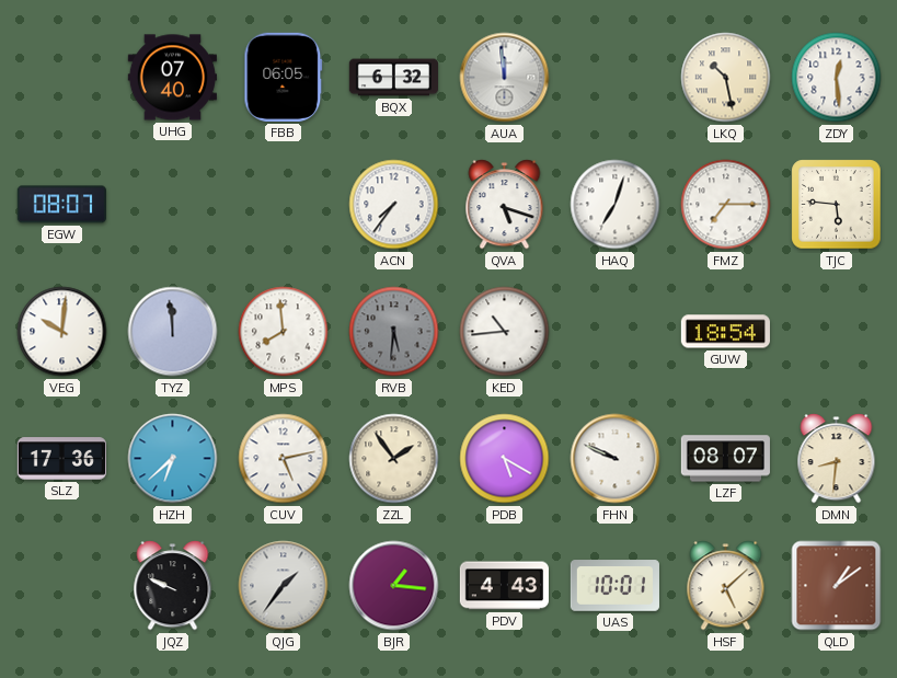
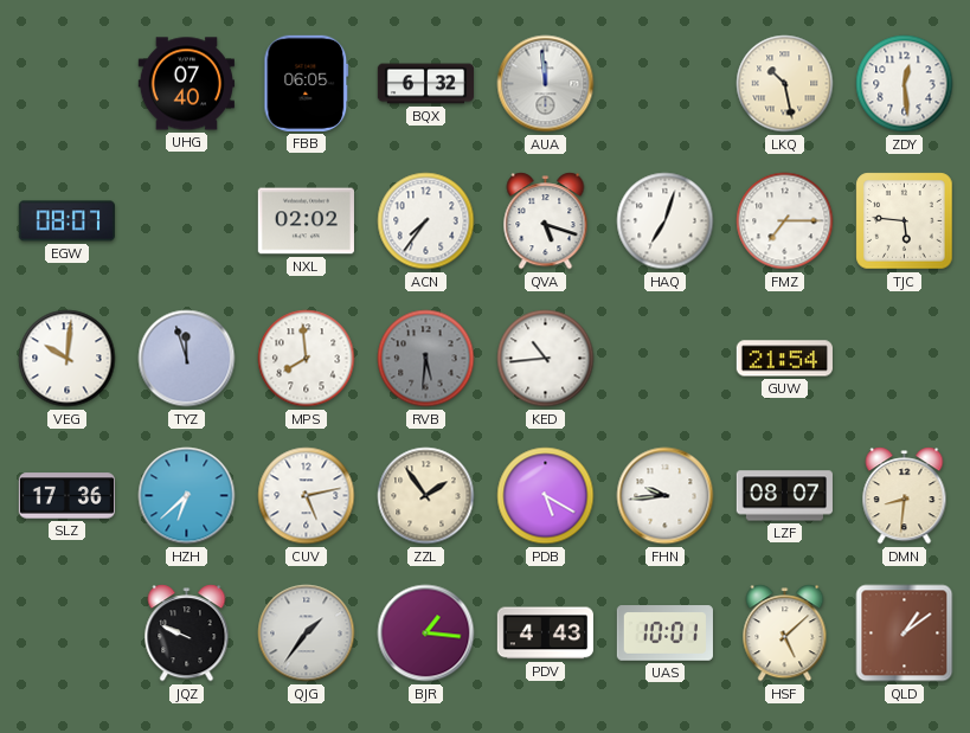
NXL: none -> 02:02 (306, 221)
TYZ: 11:59 -> 11:57 (187, 359)
GUW: 18:54 -> 21:54 (784, 359)
FHN: 9:49 -> 9:44 (666, 496)
